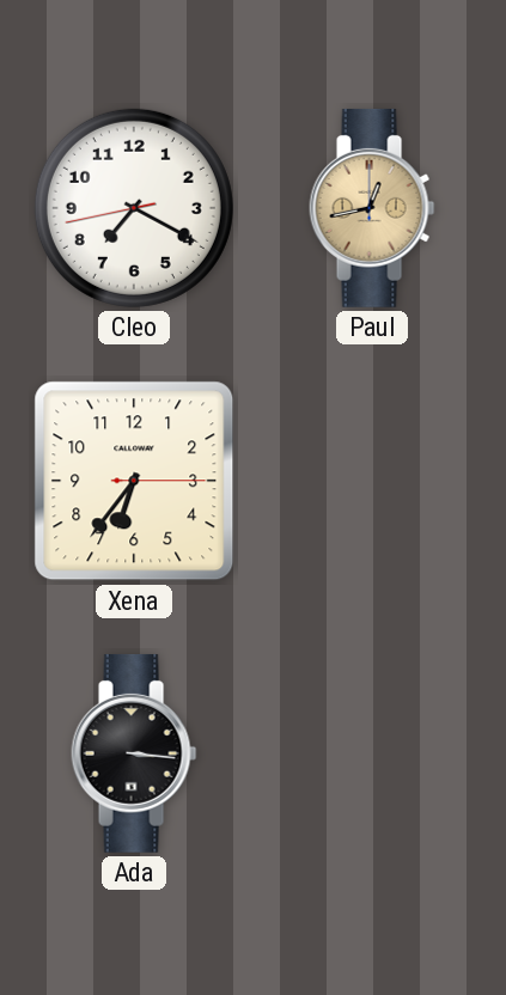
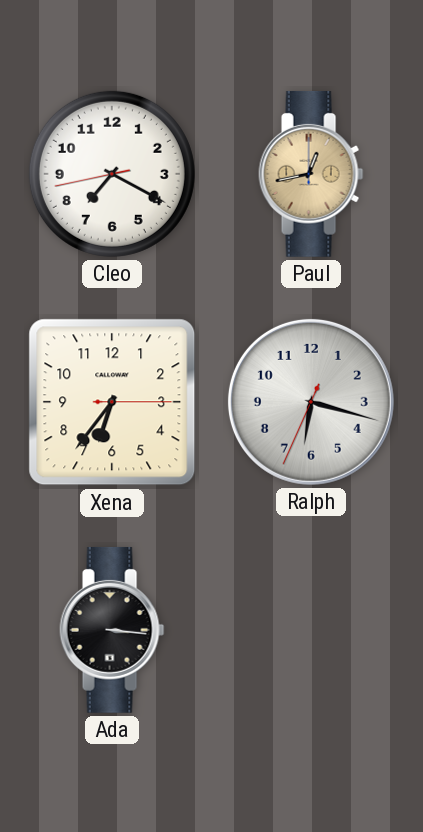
Ralph: none -> 6:17 (311, 402)
